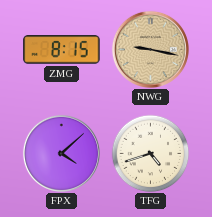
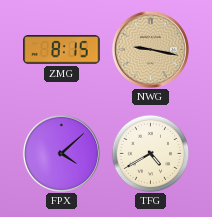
TFG: 4:42 -> 4:40 (150, 153)
